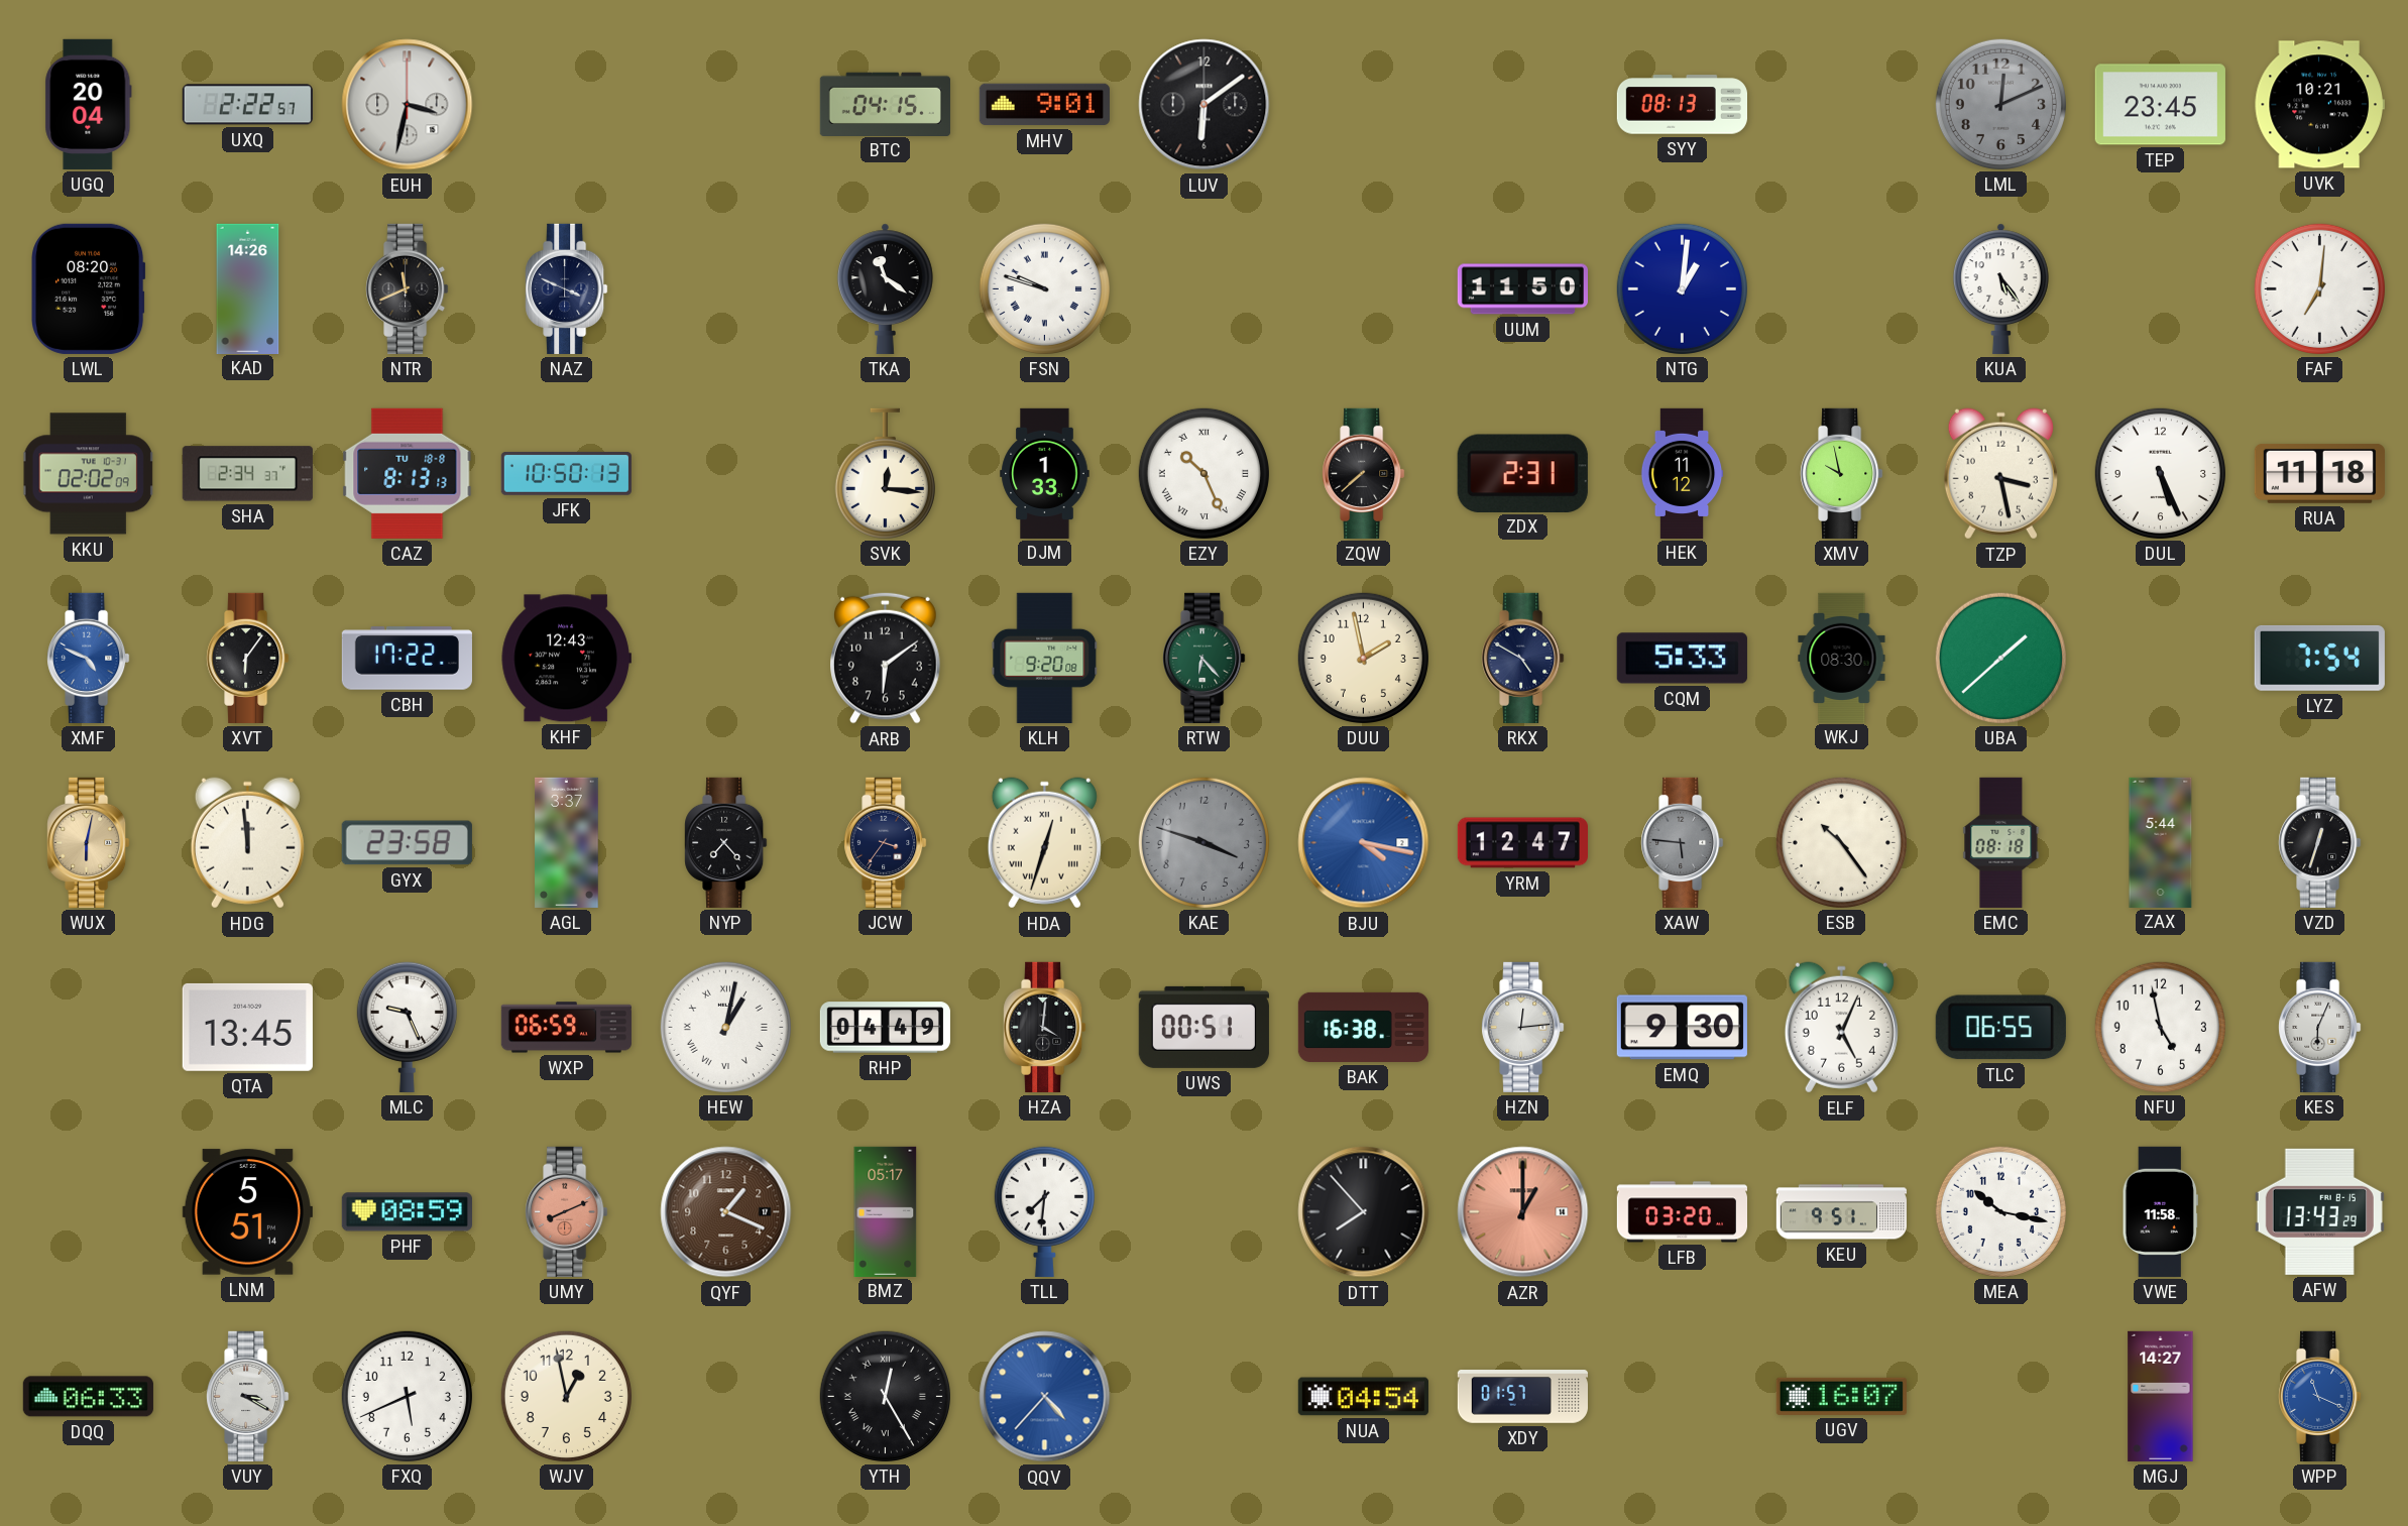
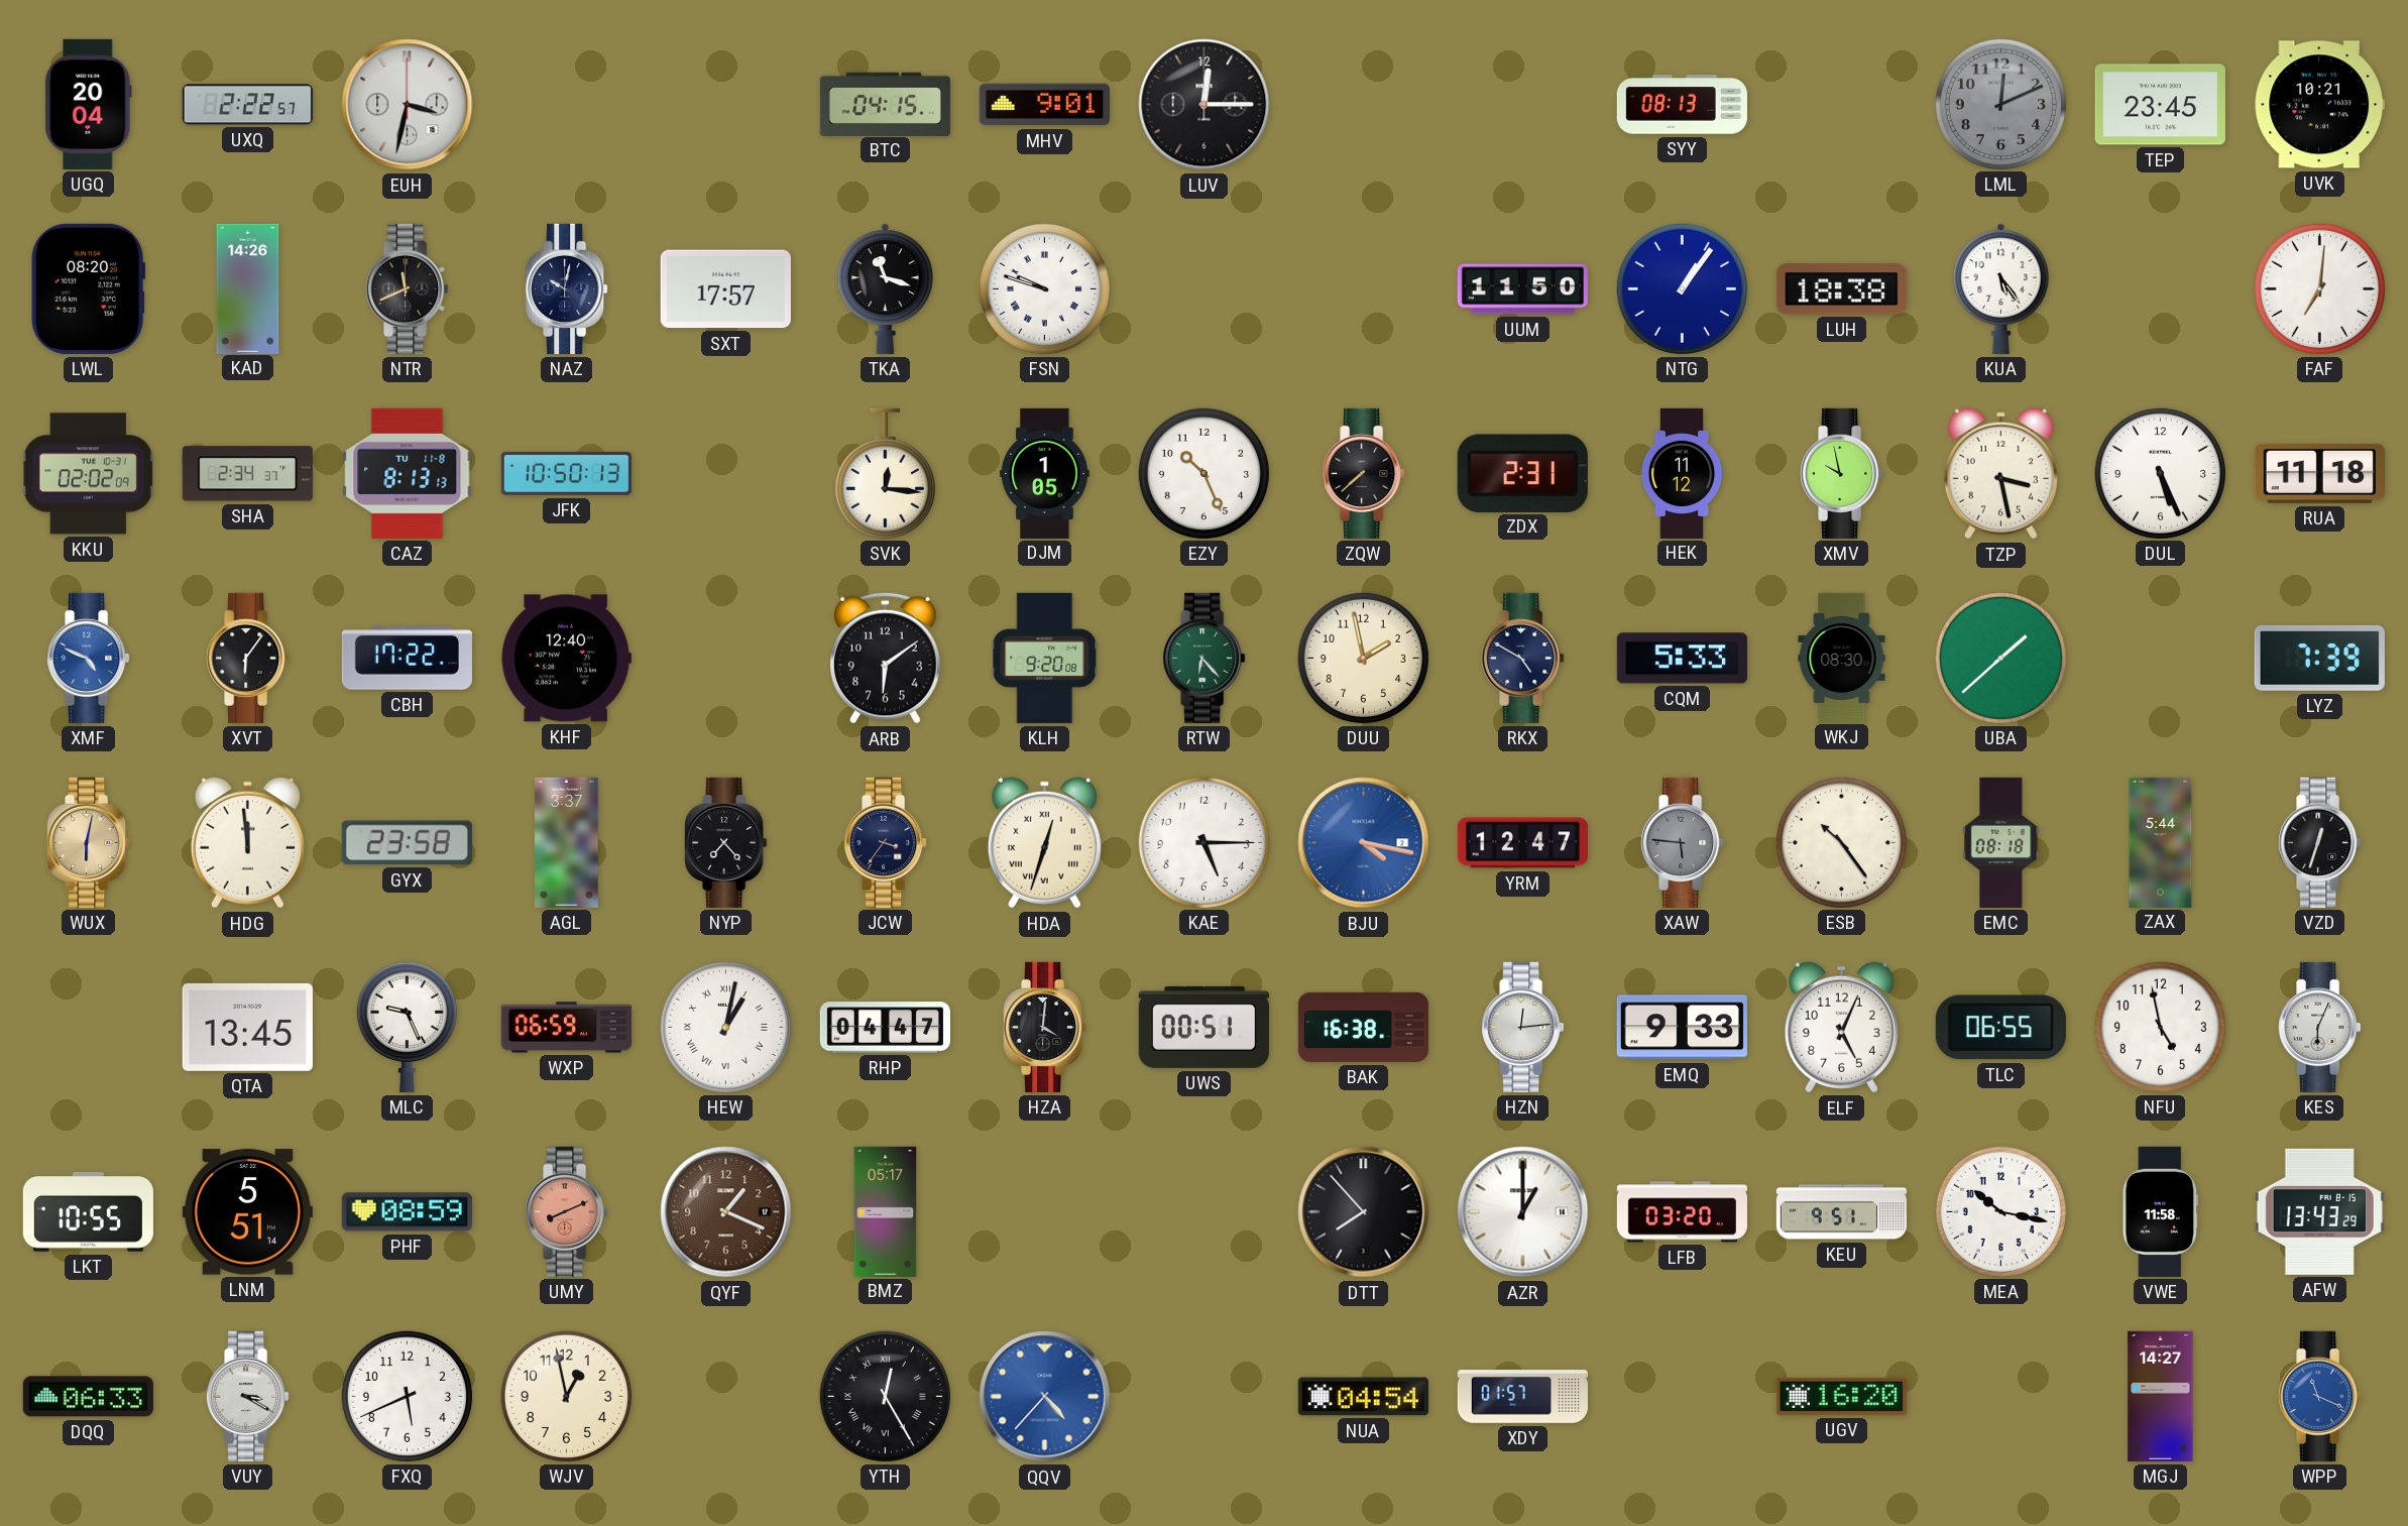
LUV: 6:09 -> 12:15 (1205, 105)
NAZ: 3:49 -> 10:02 (567, 288)
SXT: none -> 17:57 (725, 289)
TKA: 11:21 -> 11:18 (885, 288)
NTG: 1:01 -> 1:06 (1682, 288)
LUH: none -> 18:38 (1841, 289)
CAZ date: TU 18-8 -> TU 11-8 (408, 473)
DJM: 1:33 -> 1:05 (1045, 473)
EZY numerals: Roman -> Arabic (1203, 473)
KHF: 12:43 -> 12:40 (566, 659)
LYZ: 7:54 -> 7:39 (2319, 658)
KAE: 3:48 -> 5:15 (1203, 842)
KAE dial: grey -> white (1203, 842)
RHP: 04:49 -> 04:47 (885, 1028)
EMQ: 9:30 -> 9:33 (1682, 1028)
LKT: none -> 10:55 (88, 1212)
TLL: 7:31 -> none (1044, 1211)
AZR dial: salmon -> white (1523, 1212)
UGV: 16:07 -> 16:20 (1841, 1396)
